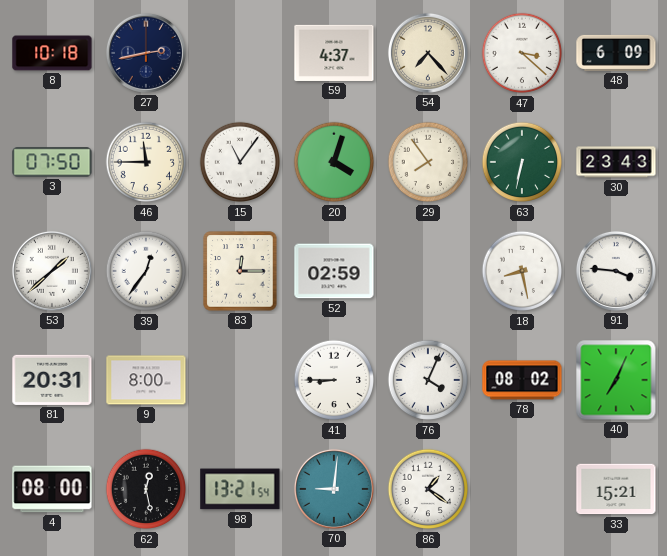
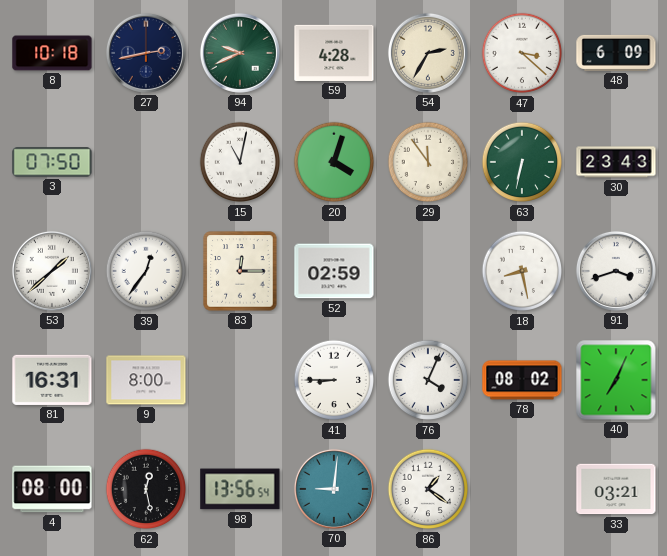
94: none -> 9:41 (240, 53)
59: 4:37 -> 4:28 (334, 53)
54: 7:23 -> 2:35 (428, 53)
46: 11:45 -> none (146, 162)
15: 11:06 -> 11:02 (240, 162)
29: 7:54 -> 11:54 (428, 162)
91: 3:46 -> 3:42 (616, 271)
81: 20:31 -> 16:31 (52, 380)
98: 13:21 -> 13:56 (240, 489)
33: 15:21 -> 03:21 (616, 489)
